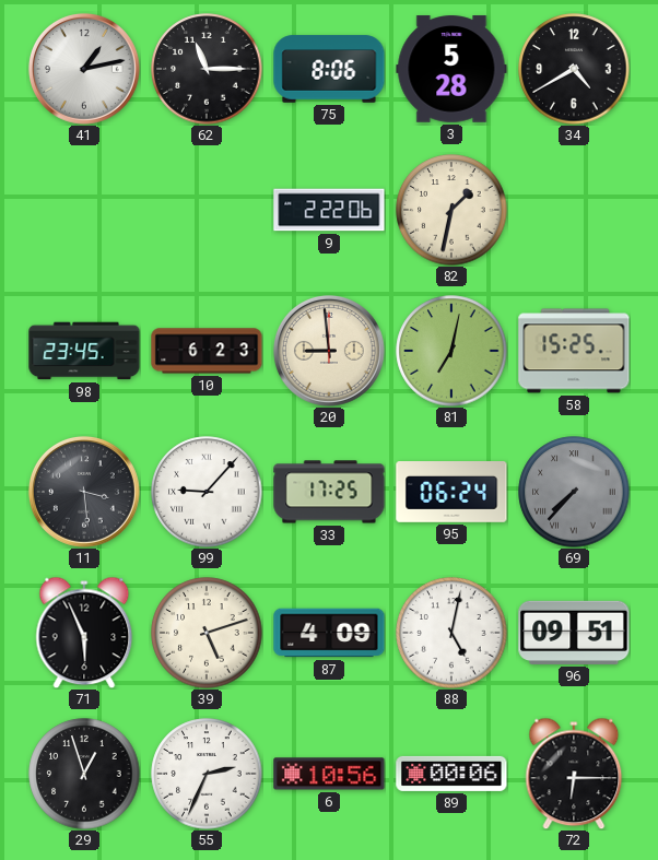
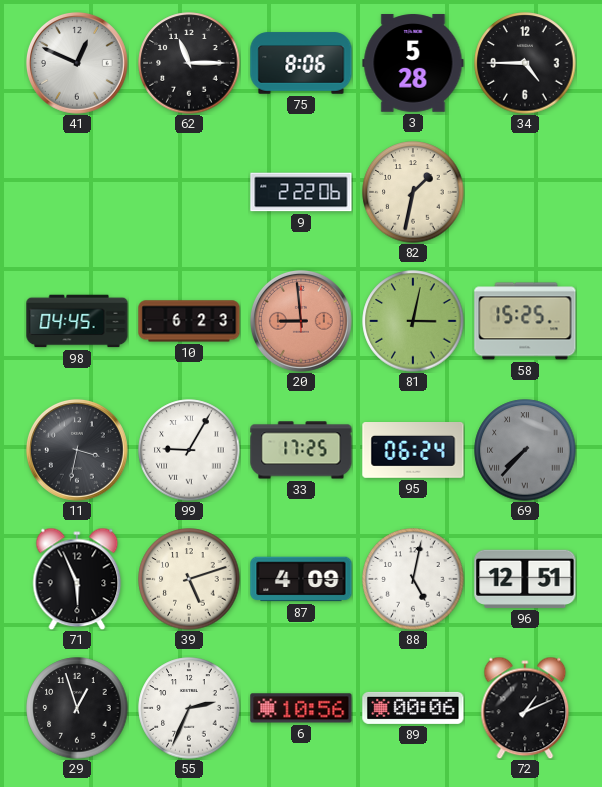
41: 1:13 -> 12:49 (77, 63)
34: 4:40 -> 4:45 (525, 63)
98: 23:45 -> 04:45 (77, 321)
20 dial: cream -> salmon (301, 321)
81: 7:02 -> 3:02 (413, 321)
11: 3:29 -> 3:32 (77, 450)
99: 9:07 -> 9:05 (189, 450)
96: 09:51 -> 12:51 (525, 579)
72: 6:15 -> 1:11 (525, 708)
